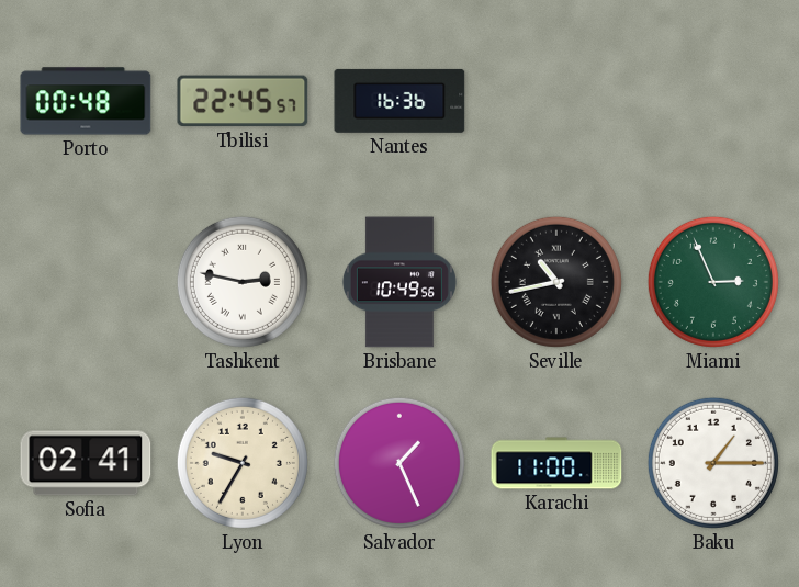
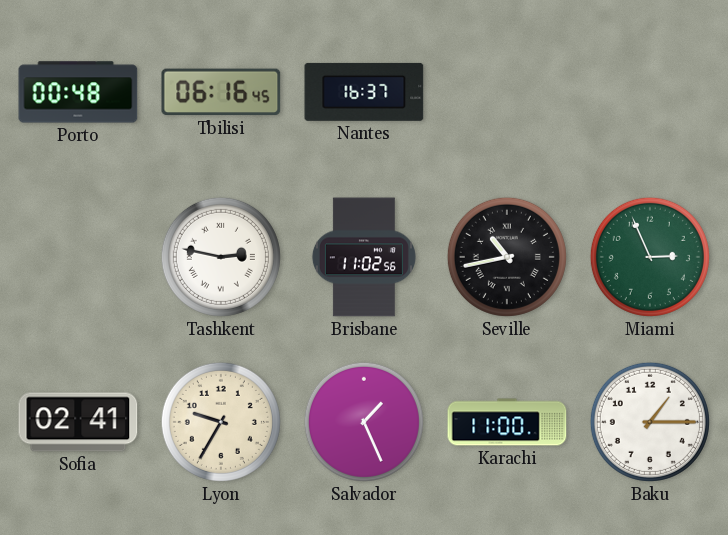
Tbilisi: 22:45 -> 06:16 (221, 92)
Nantes: 16:36 -> 16:37 (364, 92)
Brisbane: 10:49 -> 11:02 (364, 257)
